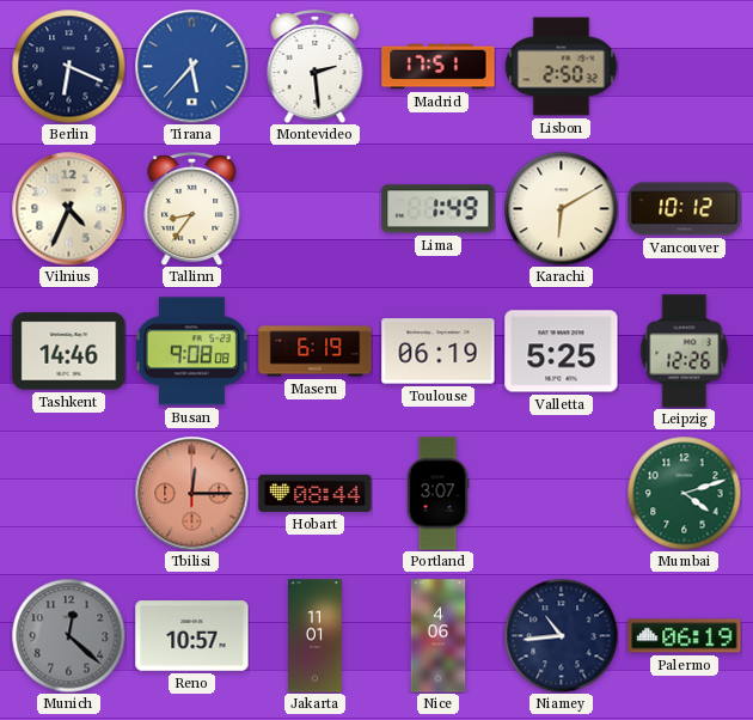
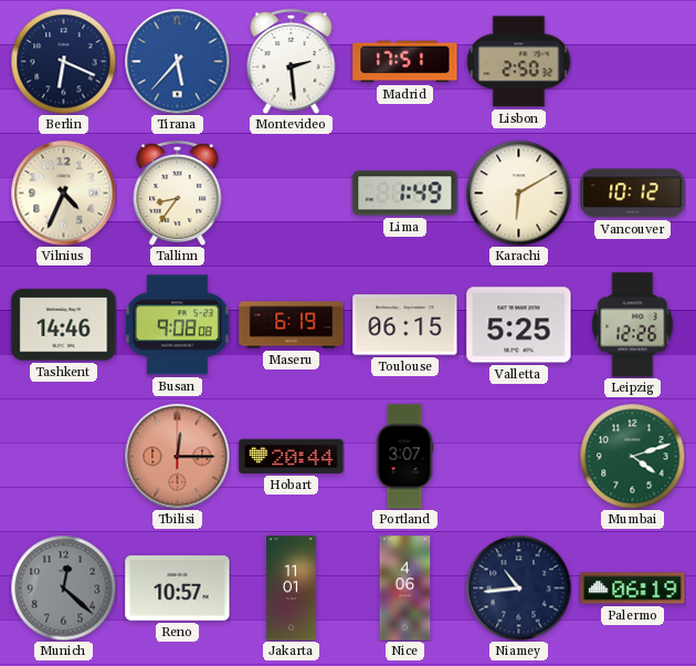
Toulouse: 06:19 -> 06:15 (405, 325)
Hobart: 08:44 -> 20:44 (292, 456)
